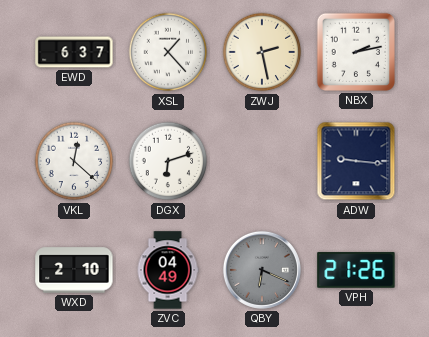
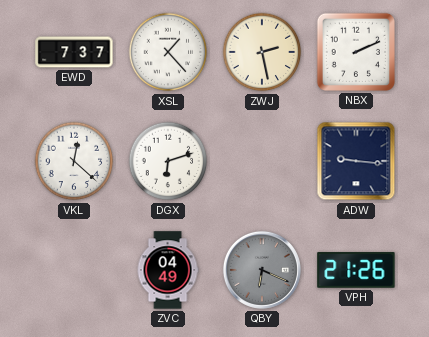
EWD: 6:37 -> 7:37 (74, 52)
NBX: 2:13 -> 2:11 (356, 52)
WXD: 2:10 -> none (74, 270)
